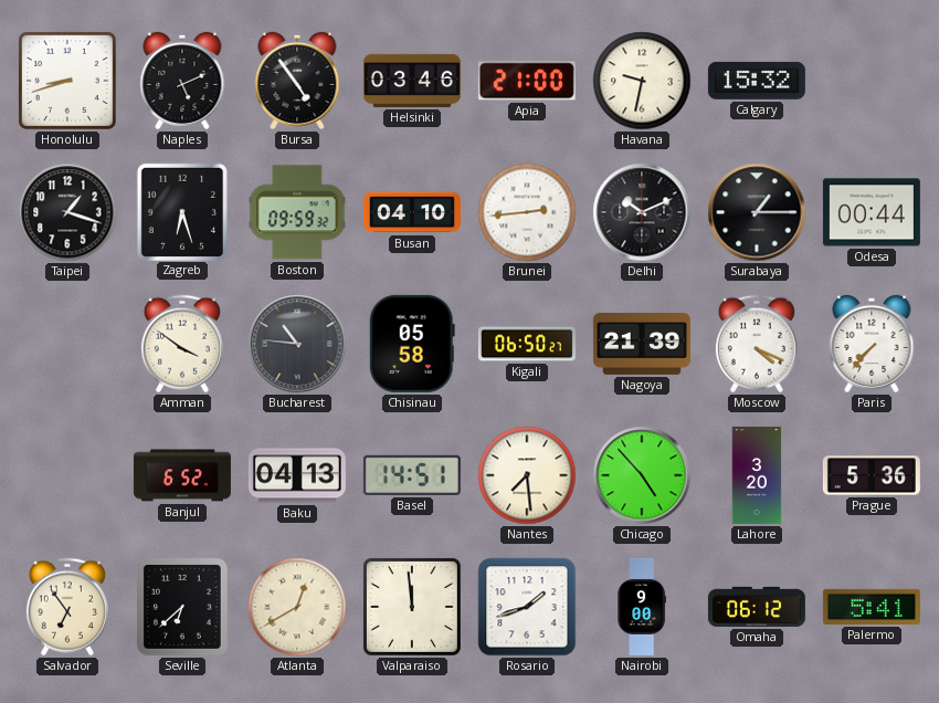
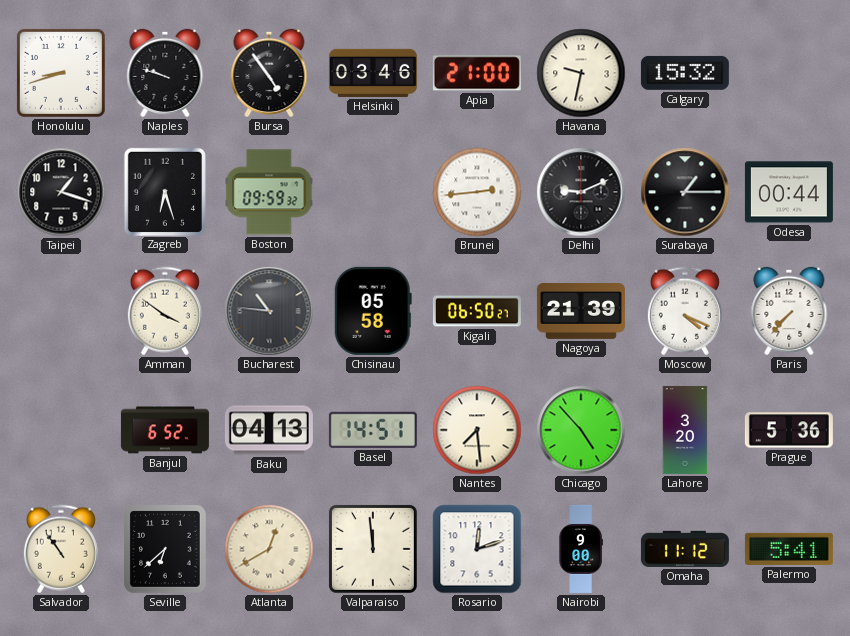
Naples: 5:11 -> 9:48 (165, 73)
Busan: 04:10 -> none (412, 212)
Delhi: 10:11 -> 9:11 (581, 192)
Salvador: 6:54 -> 10:54 (61, 549)
Rosario: 1:42 -> 12:12 (477, 549)
Omaha: 06:12 -> 11:12 (685, 549)
